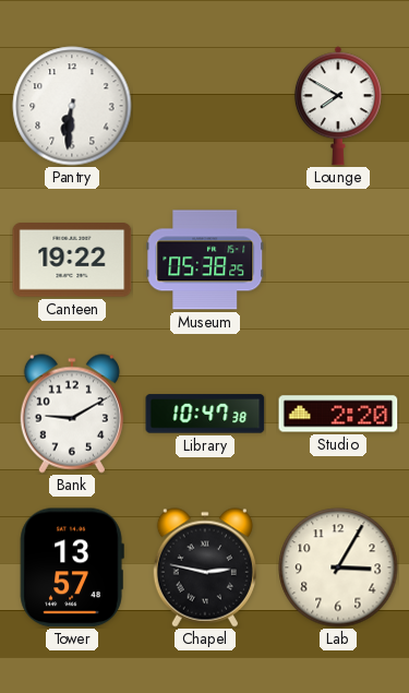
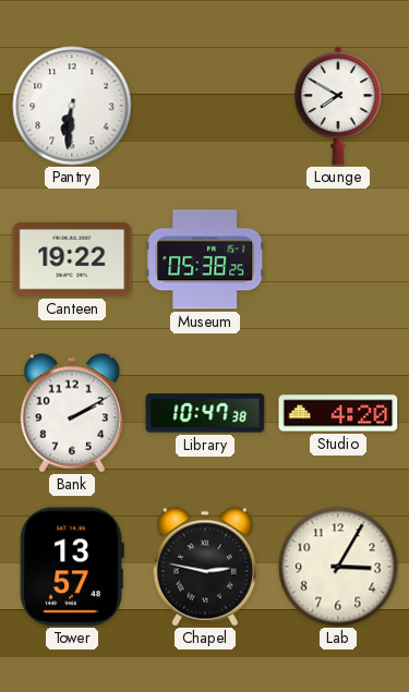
Bank: 9:10 -> 2:10 (72, 413)
Studio: 2:20 -> 4:20 (338, 413)
